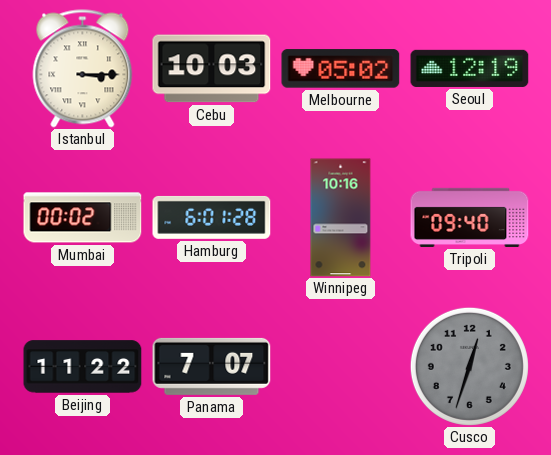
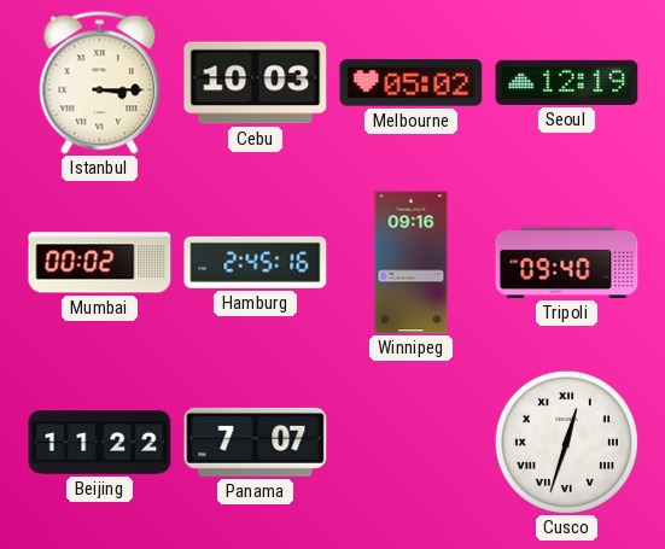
Hamburg: 6:01 -> 2:45 (256, 262)
Winnipeg: 10:16 -> 09:16 (412, 263)
Cusco dial: grey -> white (566, 442)
Cusco numerals: Arabic -> Roman (566, 442)
